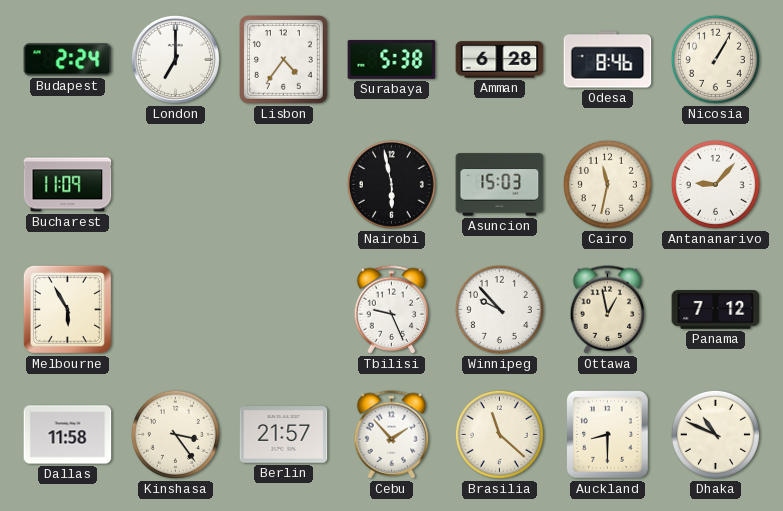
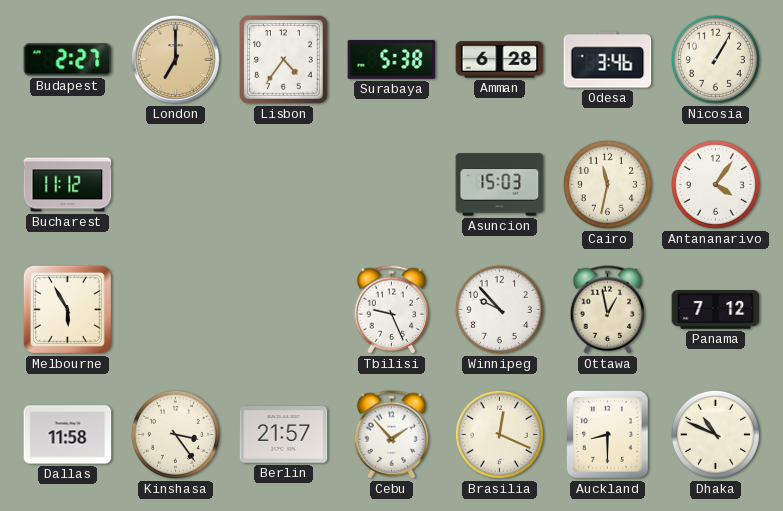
Budapest: 2:24 -> 2:27 (68, 60)
London dial: white -> champagne (175, 59)
Odesa: 8:46 -> 3:46 (608, 60)
Bucharest: 11:09 -> 11:12 (68, 185)
Nairobi: 5:58 -> none (391, 184)
Antananarivo: 9:07 -> 4:06 (715, 184)
Brasilia: 11:22 -> 12:19 (499, 434)
